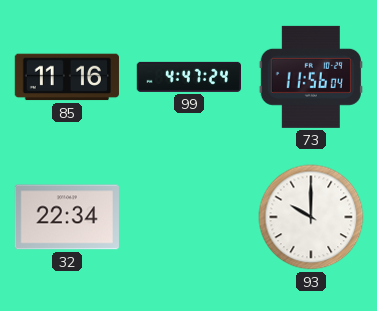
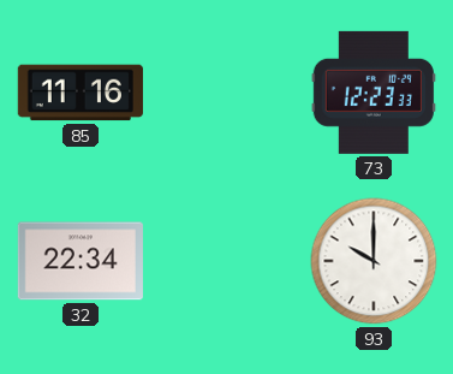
99: 4:47 -> none (188, 77)
73: 11:56 -> 12:23 (374, 93)
